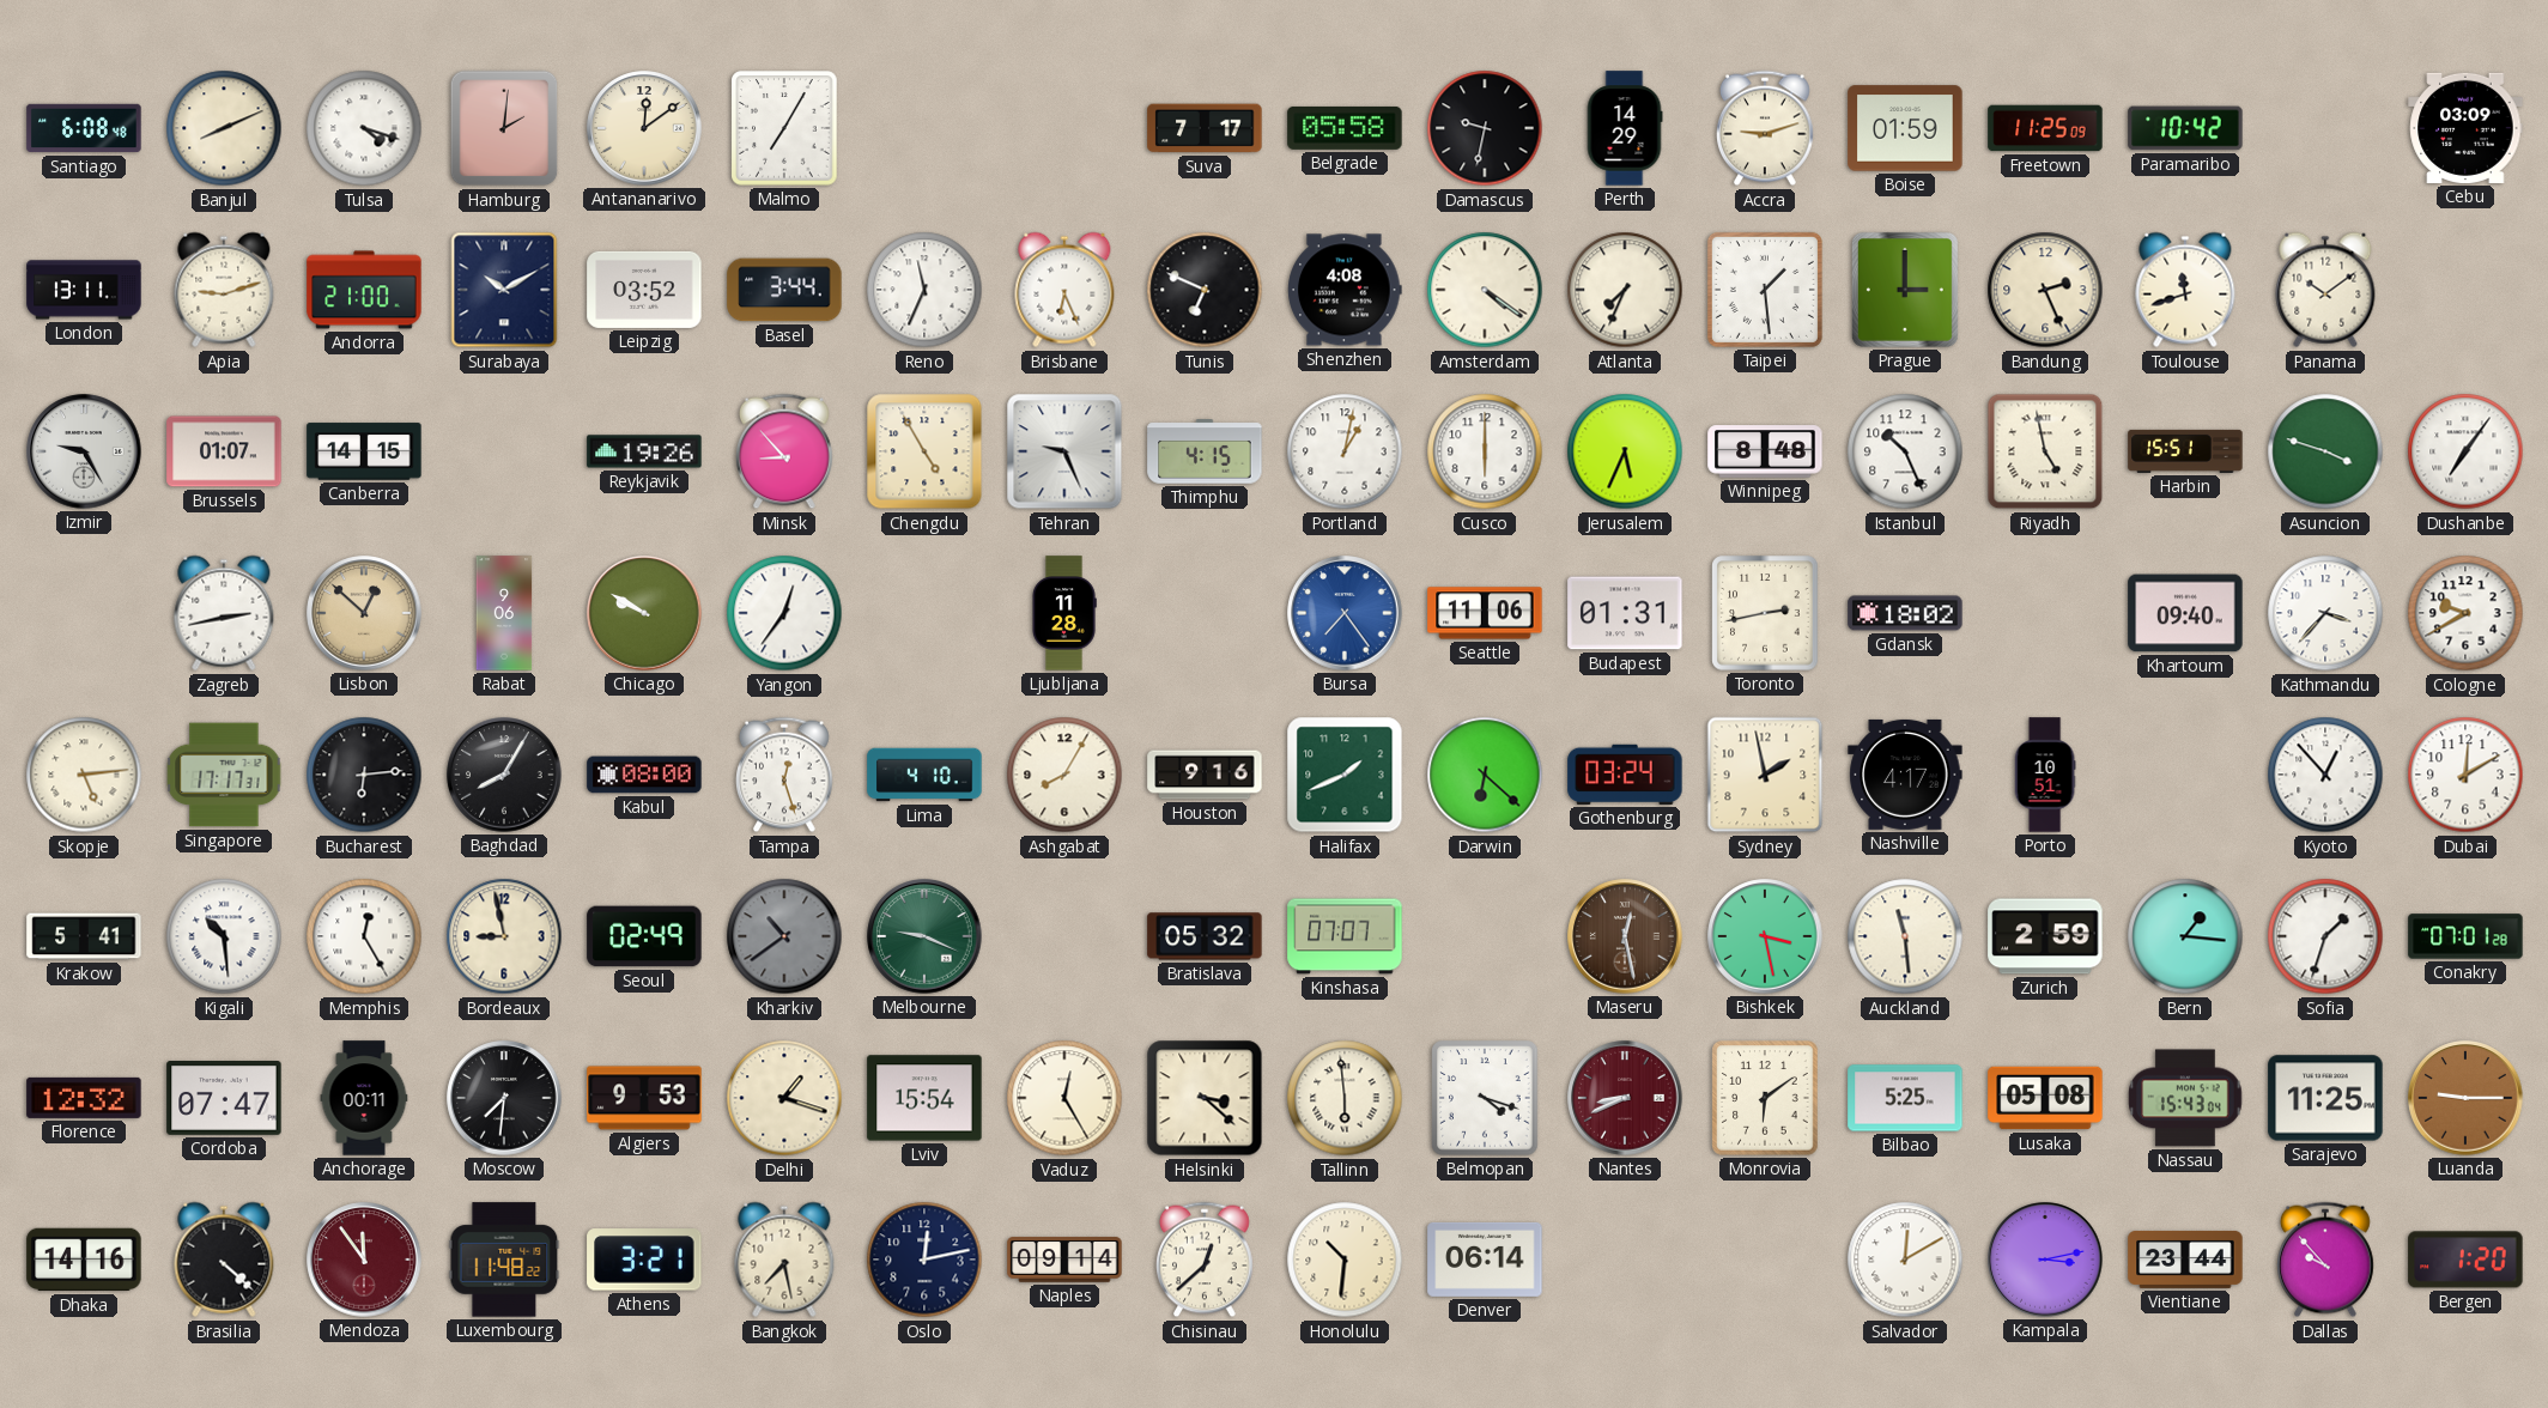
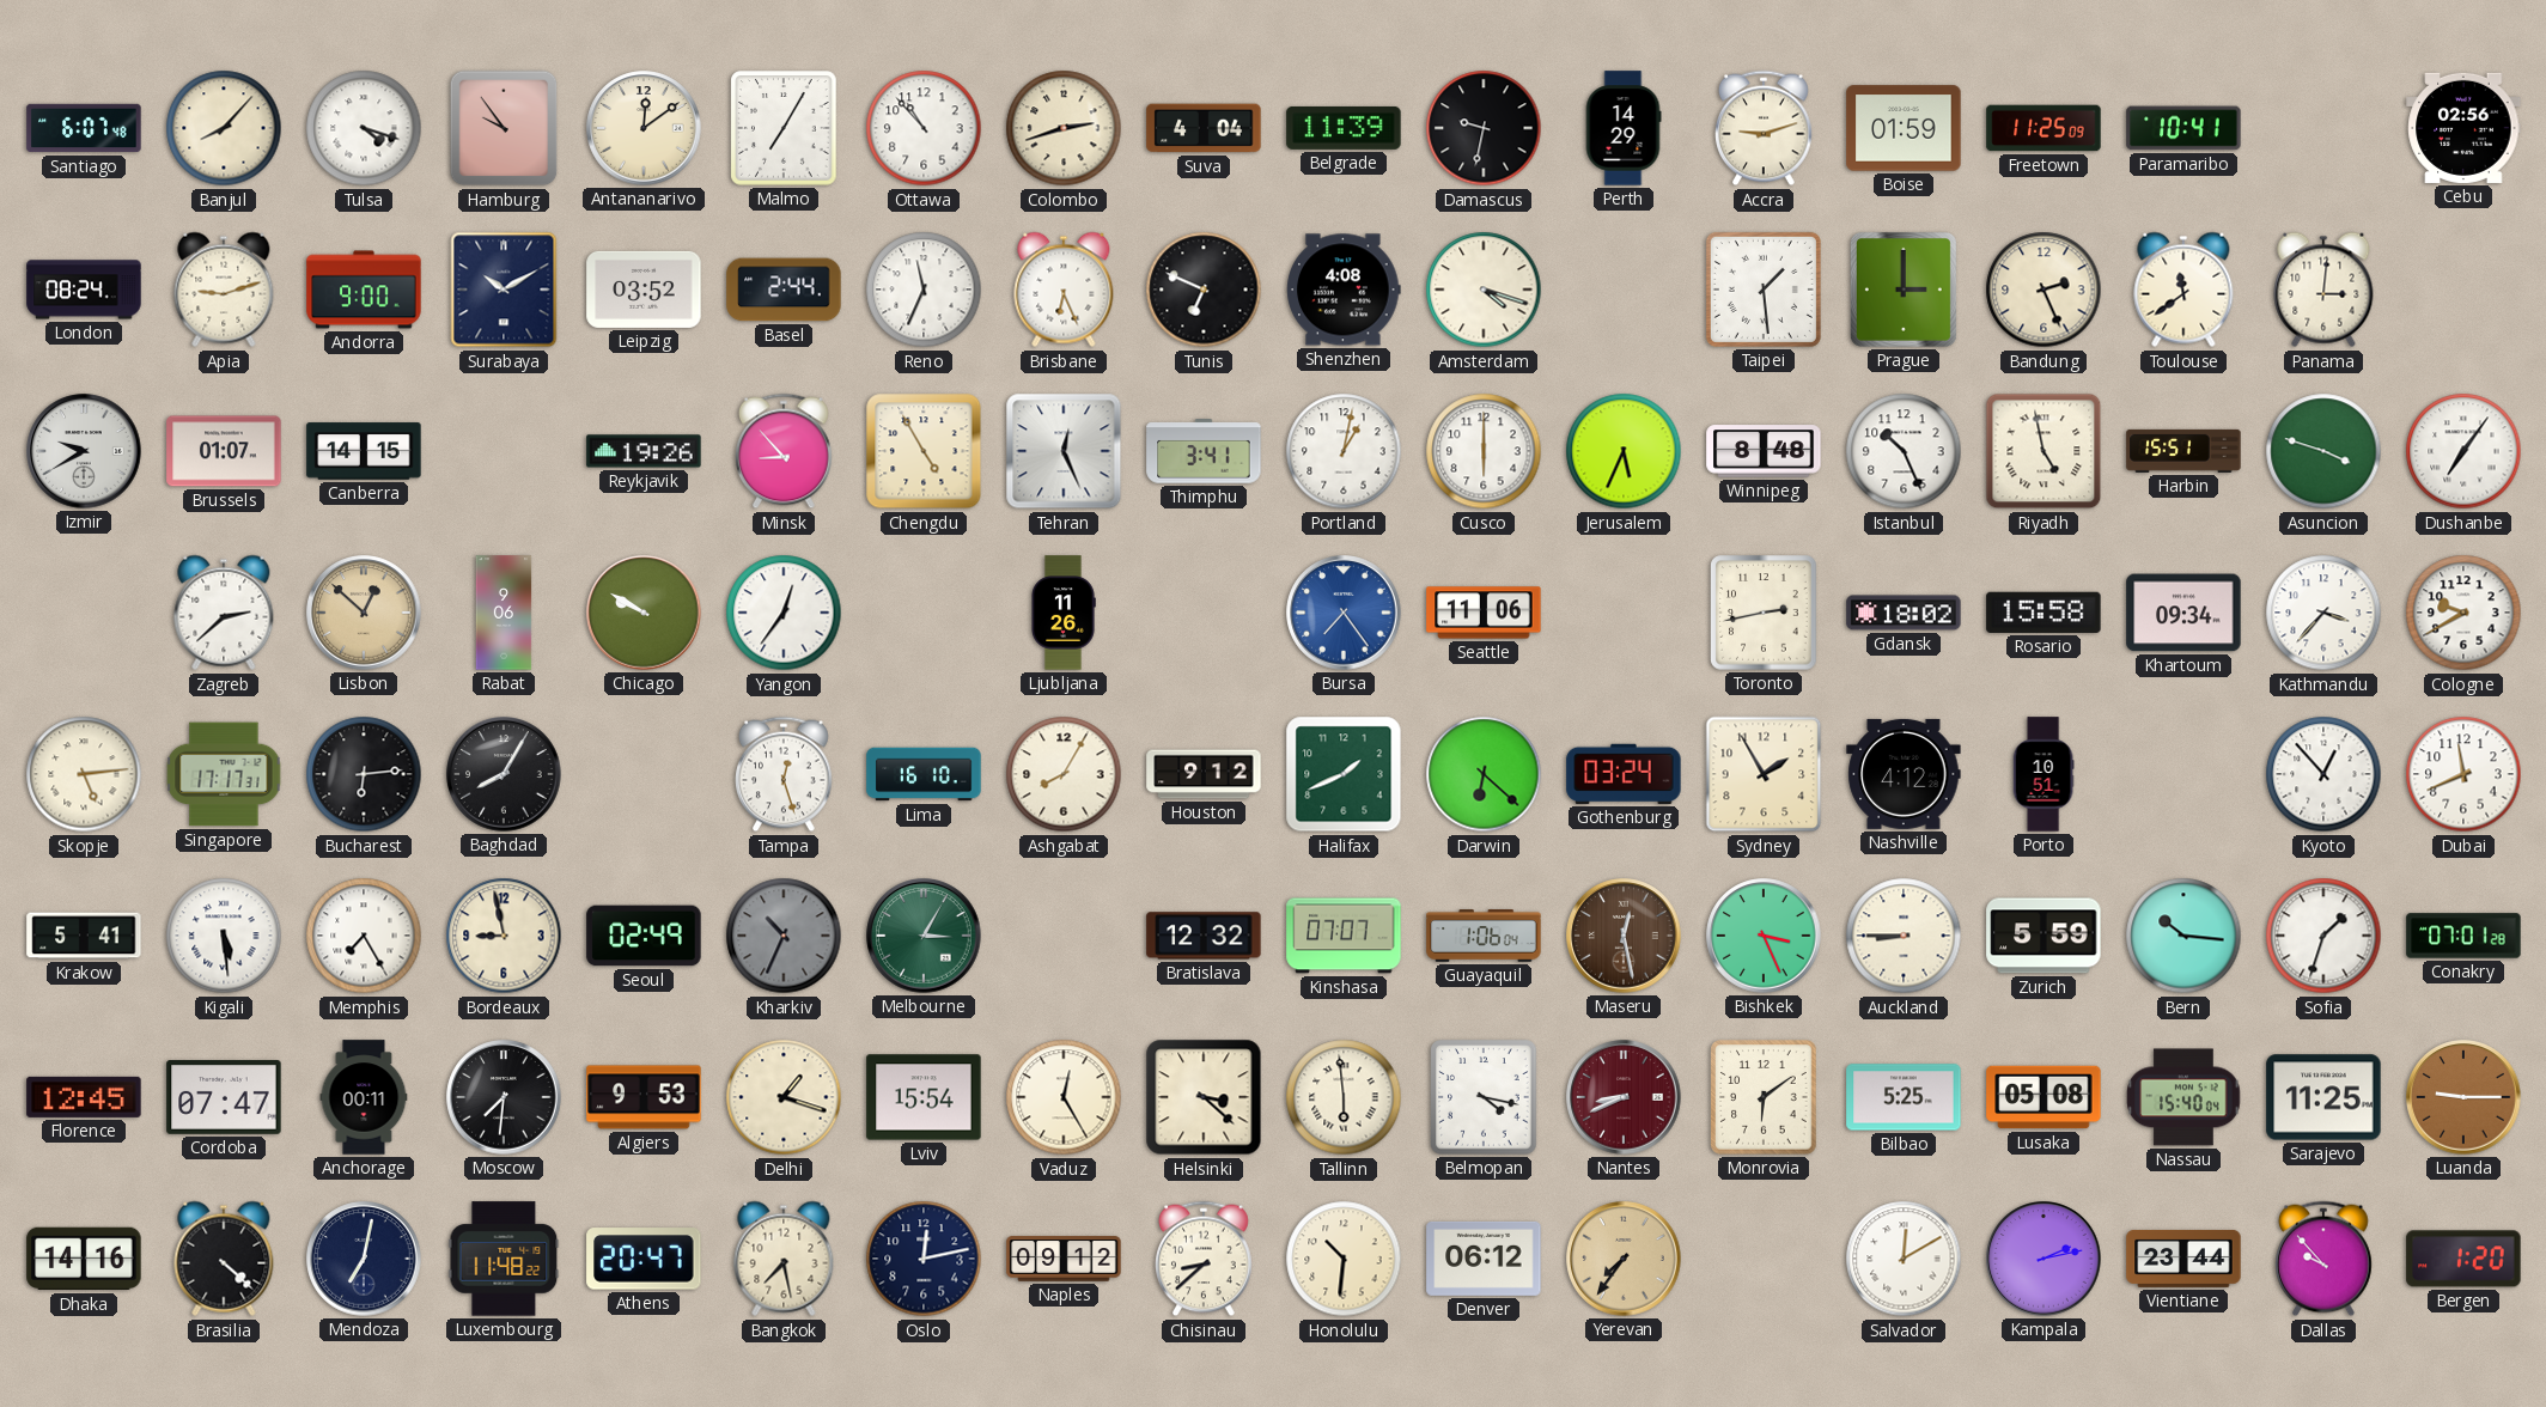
Santiago: 6:08 -> 6:07 (84, 128)
Banjul: 8:11 -> 8:07 (224, 128)
Hamburg: 2:01 -> 9:54 (504, 128)
Ottawa: none -> 10:53 (924, 128)
Colombo: none -> 2:42 (1064, 128)
Suva: 7:17 -> 4:04 (1204, 128)
Belgrade: 05:58 -> 11:39 (1344, 128)
Paramaribo: 10:42 -> 10:41 (2183, 128)
Cebu: 03:09 -> 02:56 (2463, 128)
London: 13:11 -> 08:24 (84, 290)
Andorra: 21:00 -> 9:00 (364, 290)
Basel: 3:44 -> 2:44 (784, 290)
Amsterdam: 4:21 -> 4:18 (1484, 290)
Atlanta: 7:34 -> none (1625, 290)
Toulouse: 11:42 -> 11:39 (2183, 290)
Panama: 10:09 -> 3:01 (2323, 290)
Izmir: 9:25 -> 9:40 (84, 451)
Tehran: 9:26 -> 12:26 (1064, 451)
Thimphu: 4:15 -> 3:41 (1204, 451)
Zagreb: 2:43 -> 2:38 (224, 613)
Ljubljana: 11:28 -> 11:26 (1064, 613)
Budapest: 01:31 -> none (1625, 613)
Rosario: none -> 15:58 (2043, 613)
Khartoum: 09:40 -> 09:34 (2183, 613)
Kabul: 08:00 -> none (644, 775)
Lima: 4:10 -> 16:10 (924, 774)
Houston: 9:16 -> 9:12 (1204, 774)
Sydney: 1:58 -> 1:55 (1764, 774)
Nashville: 4:17 -> 4:12 (1904, 774)
Dubai: 12:10 -> 11:41 (2463, 774)
Kigali: 10:29 -> 5:29 (224, 936)
Memphis: 12:25 -> 7:25 (364, 936)
Kharkiv: 10:39 -> 10:34 (784, 936)
Melbourne: 9:19 -> 3:05 (924, 936)
Bratislava: 05:32 -> 12:32 (1204, 936)
Guayaquil: none -> 1:06 (1484, 936)
Bishkek: 3:28 -> 3:26 (1764, 936)
Auckland: 11:29 -> 8:45 (1904, 936)
Zurich: 2:59 -> 5:59 (2043, 936)
Bern: 1:16 -> 10:16 (2183, 936)
Florence: 12:32 -> 12:45 (84, 1097)
Belmopan: 4:18 -> 4:17 (1484, 1097)
Nassau: 15:43 -> 15:40 (2183, 1097)
Mendoza: 11:54 -> 7:02 (364, 1259)
Mendoza dial: burgundy -> navy (364, 1259)
Athens: 3:21 -> 20:47 (644, 1259)
Naples: 09:14 -> 09:12 (1064, 1259)
Chisinau: 12:38 -> 8:38 (1205, 1259)
Denver: 06:14 -> 06:12 (1484, 1259)
Yerevan: none -> 7:36 (1624, 1259)
Kampala: 3:13 -> 2:13 (2043, 1259)
